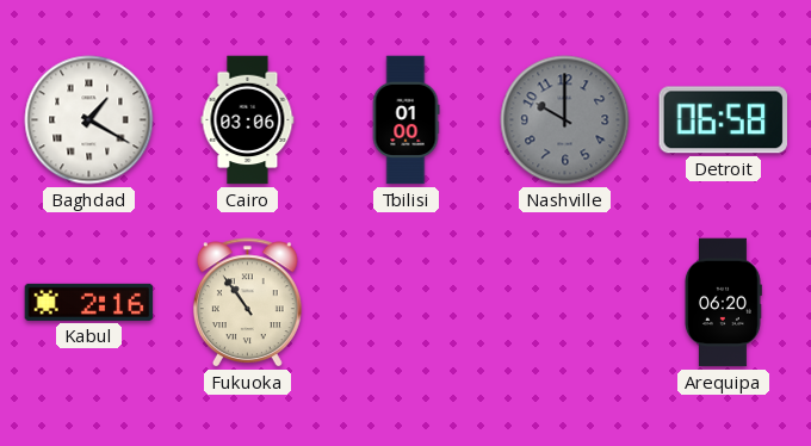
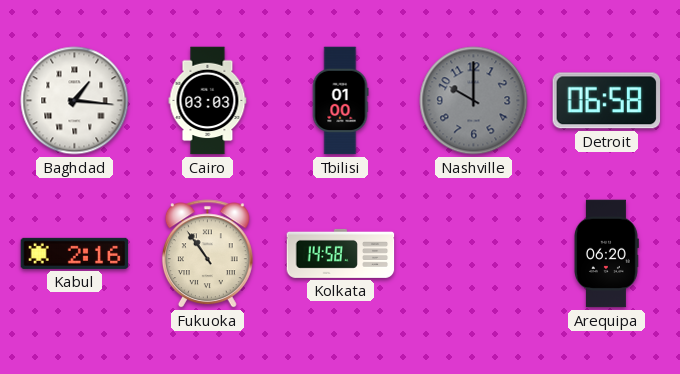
Baghdad: 1:20 -> 1:16 (75, 101)
Cairo: 03:06 -> 03:03 (208, 101)
Kolkata: none -> 14:58 (341, 253)
